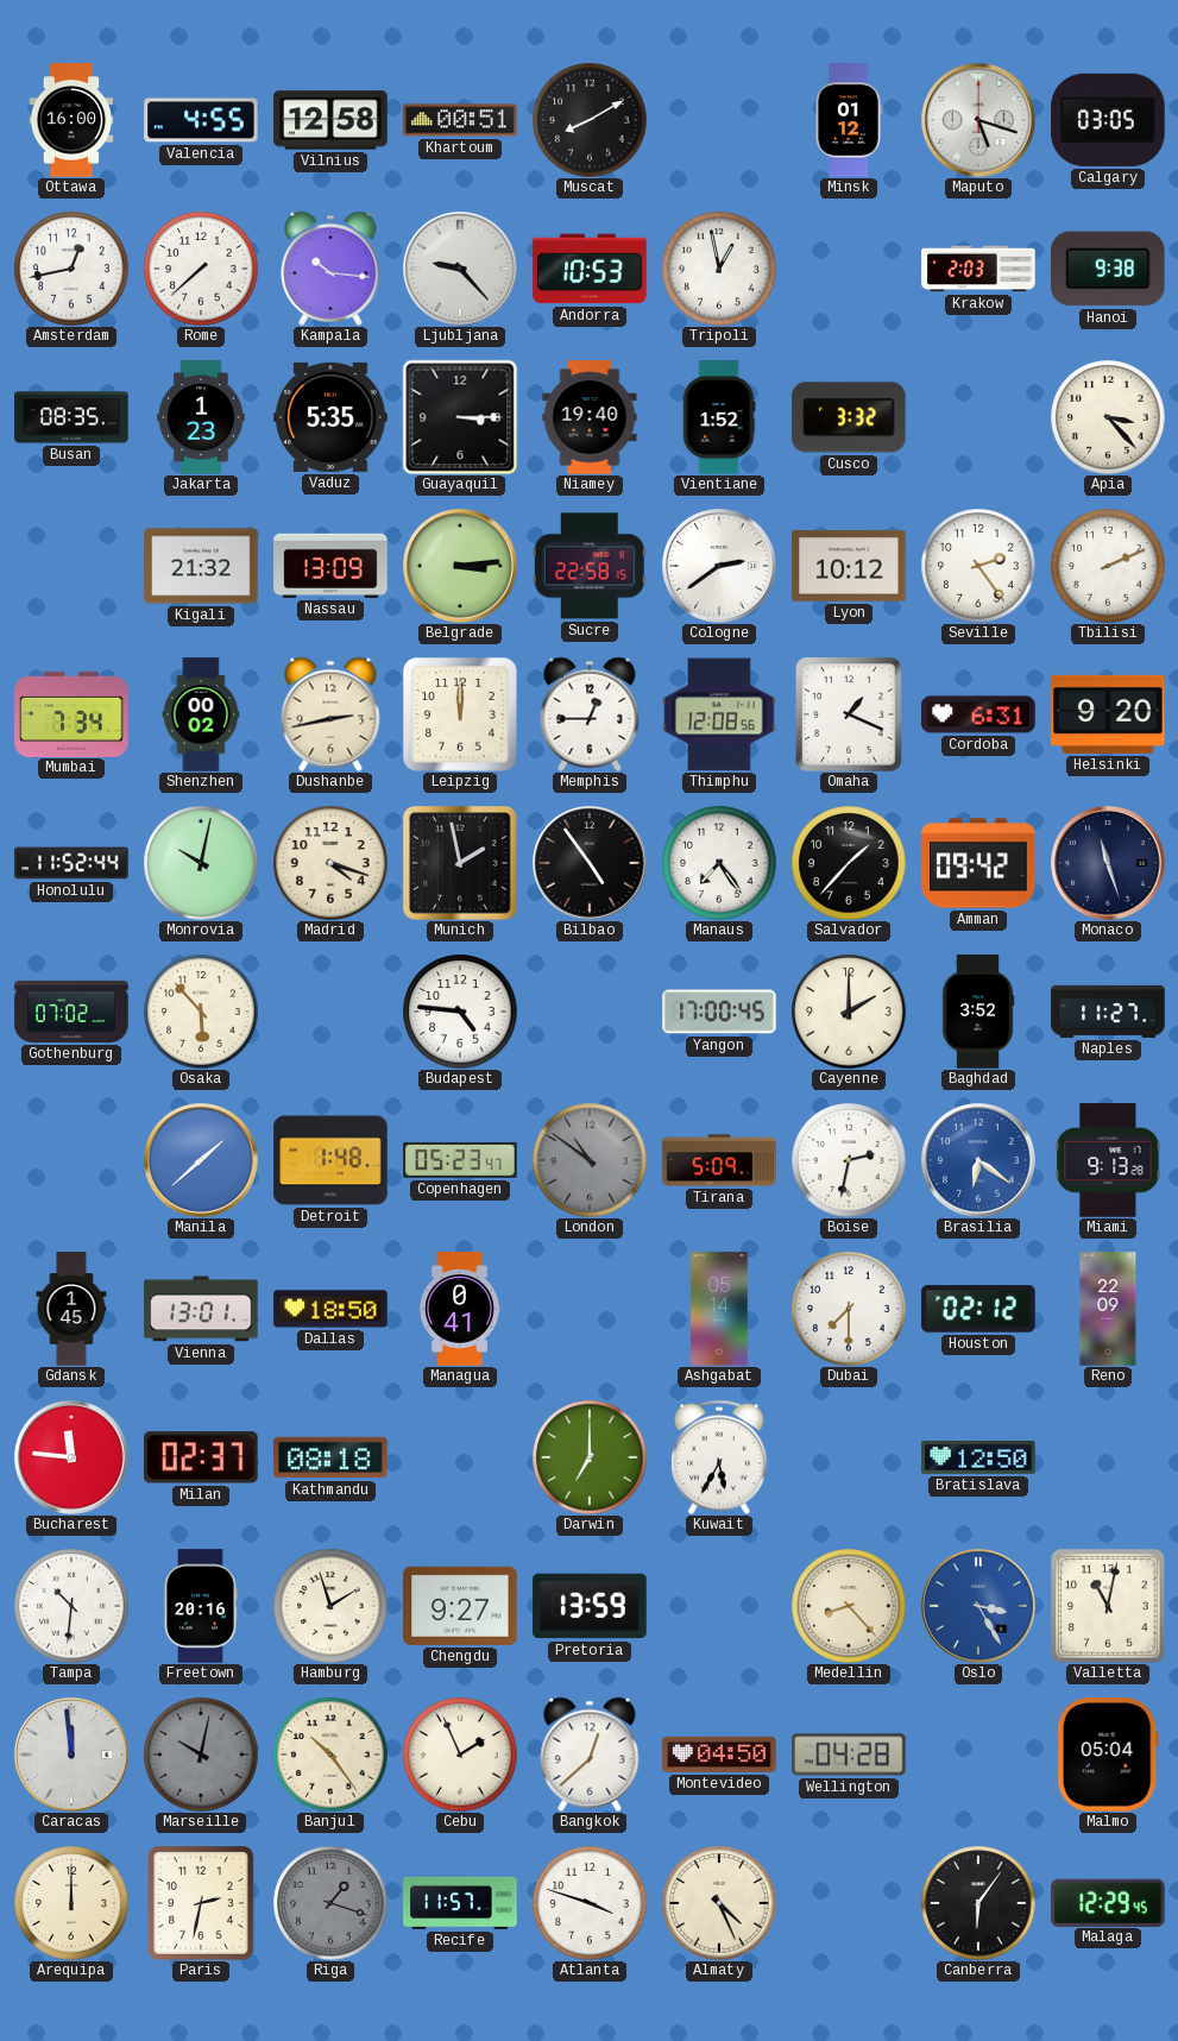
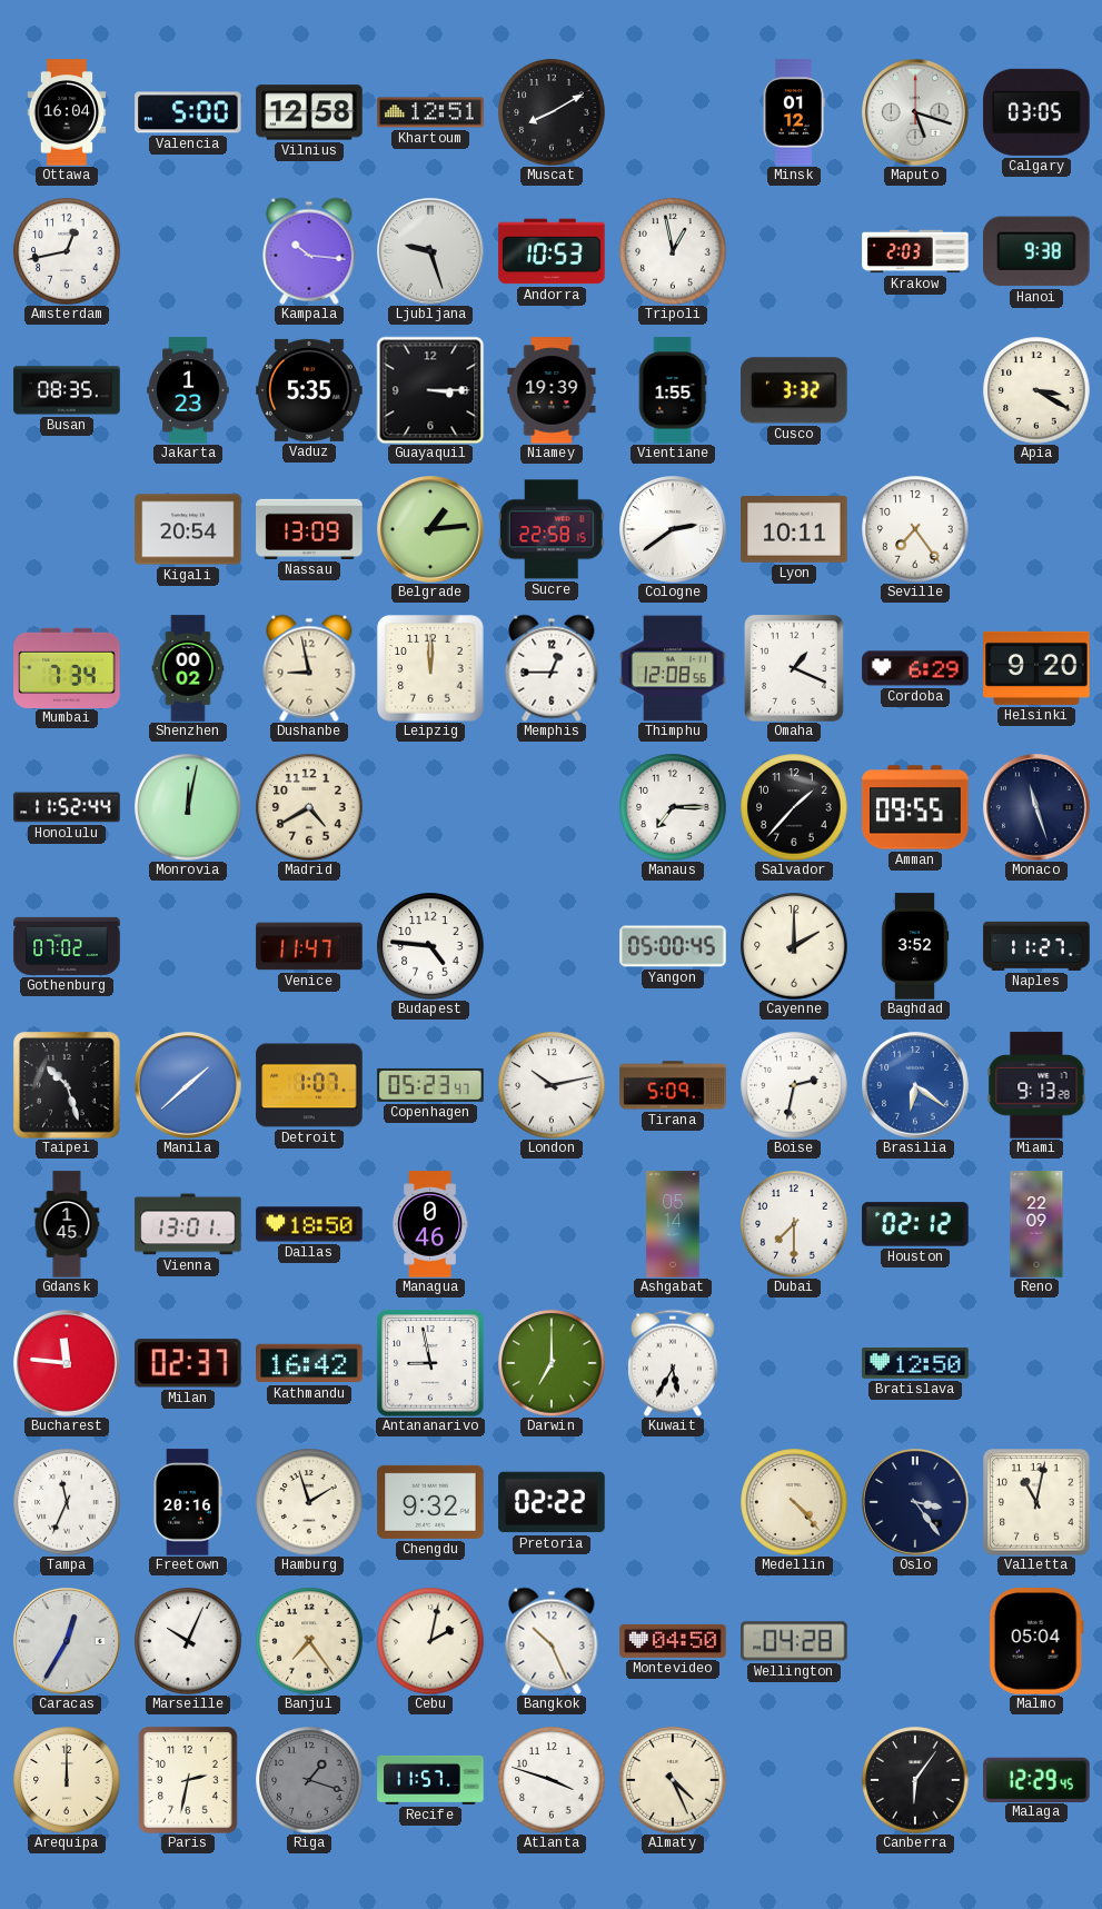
Ottawa: 16:00 -> 16:04 (67, 112)
Valencia: 4:55 -> 5:00 (188, 112)
Khartoum: 00:51 -> 12:51 (430, 112)
Rome: 7:38 -> none (201, 269)
Ljubljana: 9:23 -> 9:27 (430, 251)
Niamey: 19:40 -> 19:39 (552, 390)
Vientiane: 1:52 -> 1:55 (673, 390)
Apia: 3:23 -> 3:20 (1036, 390)
Kigali: 21:32 -> 20:54 (188, 529)
Belgrade: 3:14 -> 1:14 (430, 529)
Lyon: 10:12 -> 10:11 (794, 529)
Seville: 2:24 -> 7:24 (915, 529)
Tbilisi: 2:11 -> none (1108, 566)
Dushanbe: 2:43 -> 8:58 (309, 668)
Cordoba: 6:31 -> 6:29 (915, 668)
Monrovia: 10:02 -> 12:02 (188, 807)
Madrid: 4:18 -> 4:40 (309, 807)
Munich: 1:58 -> none (460, 863)
Bilbao: 4:54 -> none (590, 863)
Manaus: 7:24 -> 7:15 (673, 807)
Amman: 09:42 -> 09:55 (915, 807)
Osaka: 5:53 -> none (201, 1012)
Venice: none -> 11:47 (309, 946)
Yangon: 17:00 -> 05:00 (673, 946)
Taipei: none -> 10:27 (67, 1085)
Detroit: 1:48 -> 1:07 (309, 1085)
London: 10:51 -> 10:13 (552, 1085)
London dial: grey -> white (552, 1085)
Managua: 0:41 -> 0:46 (430, 1224)
Kathmandu: 08:18 -> 16:42 (309, 1363)
Antananarivo: none -> 8:58 (430, 1363)
Tampa: 10:31 -> 11:34 (67, 1502)
Chengdu: 9:27 -> 9:32 (430, 1502)
Pretoria: 13:59 -> 02:22 (552, 1502)
Medellin: 8:23 -> 4:23 (794, 1502)
Oslo: 3:25 -> 3:24 (915, 1502)
Oslo dial: blue -> navy (915, 1502)
Caracas: 11:59 -> 12:35 (67, 1641)
Marseille: 10:02 -> 10:04 (188, 1641)
Marseille dial: grey -> white (188, 1641)
Banjul: 10:24 -> 7:24 (309, 1641)
Cebu: 1:56 -> 2:02 (430, 1641)
Bangkok: 12:38 -> 10:26 (552, 1641)
